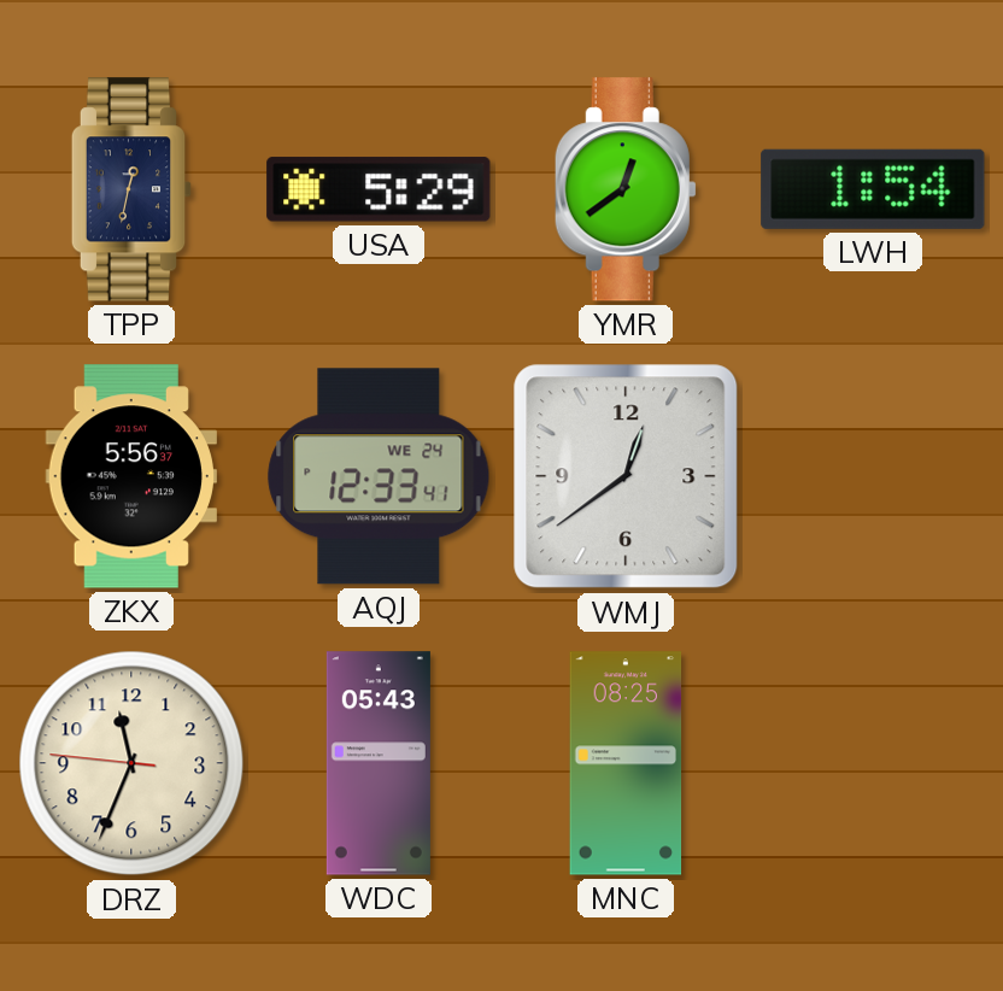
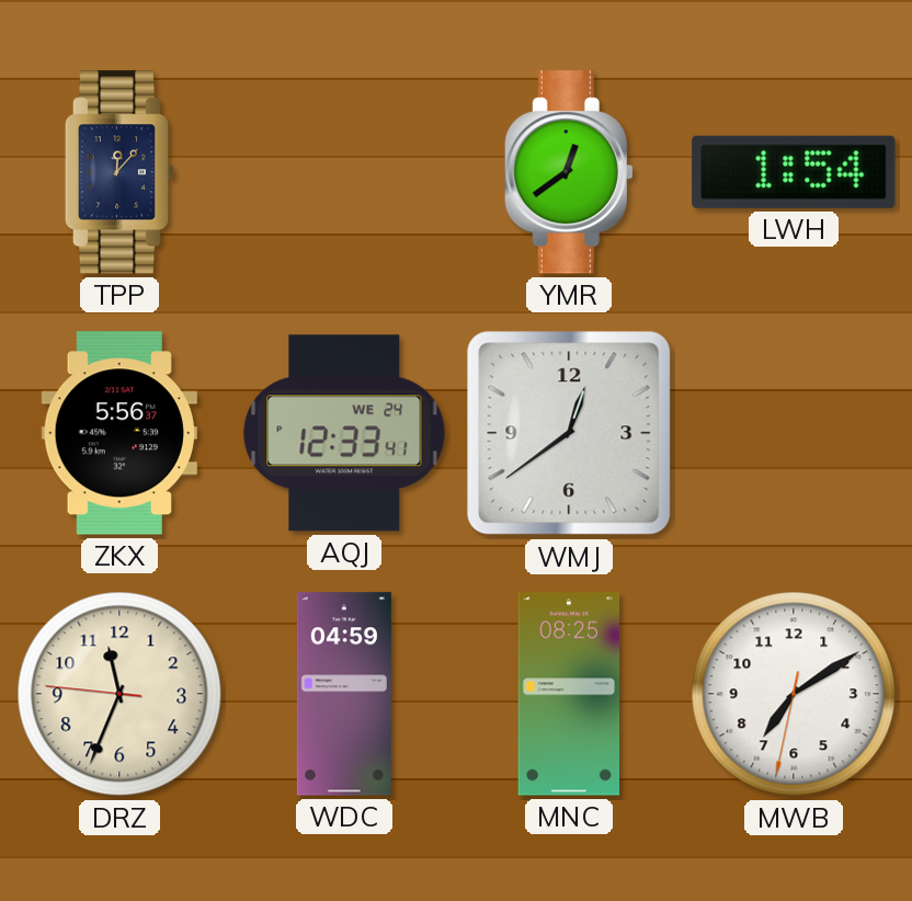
TPP: 12:32 -> 12:07 (119, 172)
USA: 5:29 -> none (379, 189)
WDC: 05:43 -> 04:59 (344, 694)
MWB: none -> 7:09 (794, 694)
